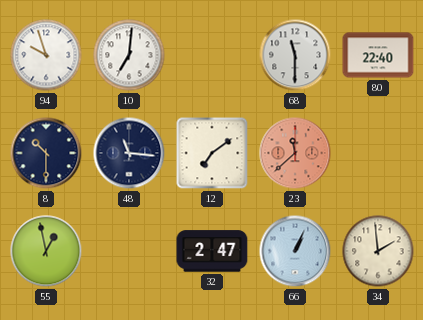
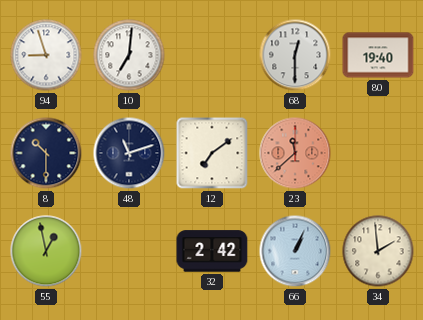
94: 9:57 -> 8:57 (46, 55)
68: 11:30 -> 12:30 (295, 55)
80: 22:40 -> 19:40 (378, 55)
48: 11:16 -> 11:12 (129, 153)
32: 2:47 -> 2:42 (212, 251)
